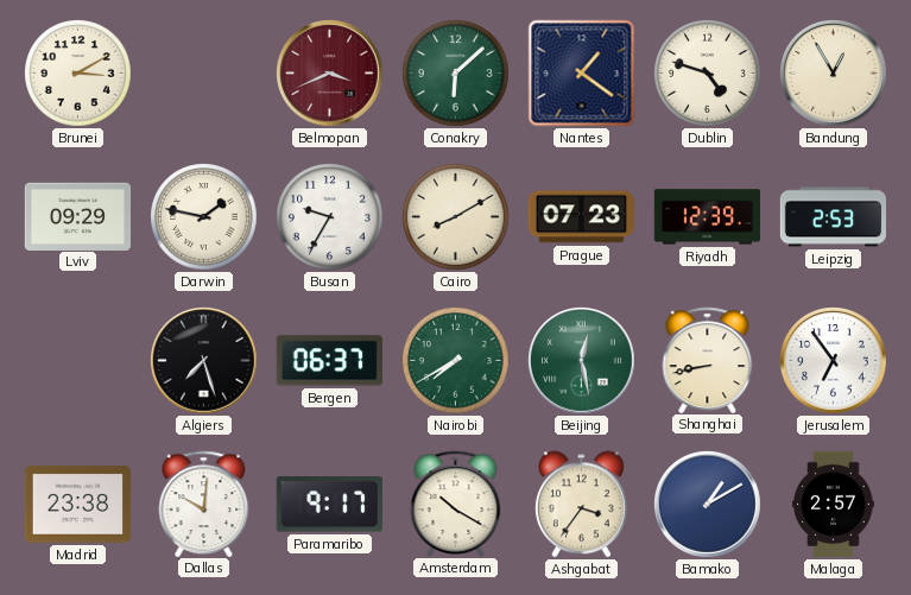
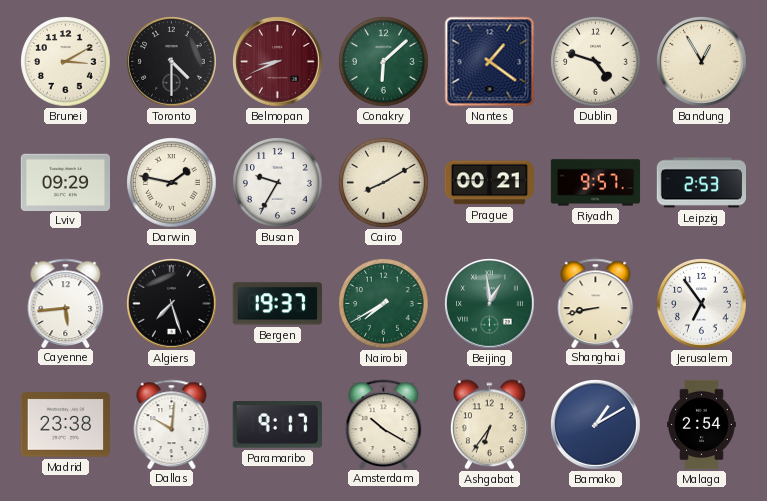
Toronto: none -> 4:30 (172, 62)
Belmopan: 3:41 -> 8:41 (278, 62)
Prague: 07:23 -> 00:21 (489, 183)
Riyadh: 12:39 -> 9:57 (596, 183)
Cayenne: none -> 5:44 (66, 303)
Bergen: 06:37 -> 19:37 (277, 304)
Beijing: 12:28 -> 12:59 (490, 304)
Ashgabat: 3:36 -> 6:36 (489, 425)
Malaga: 2:57 -> 2:54 (702, 425)
